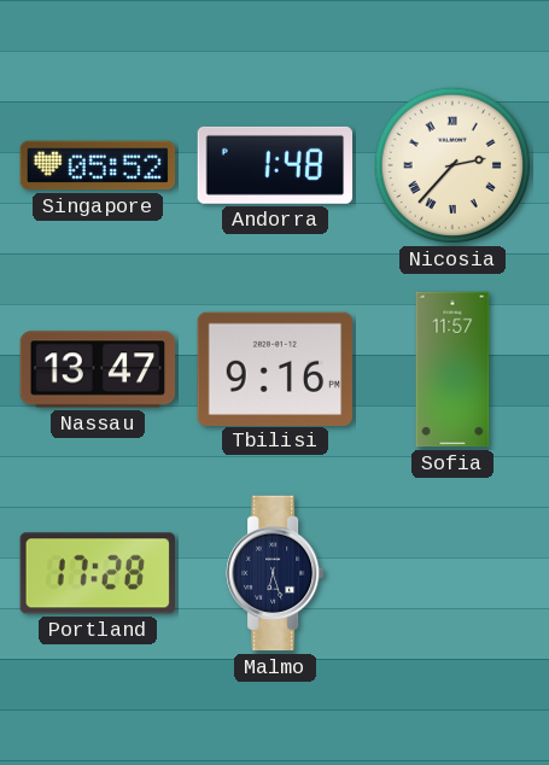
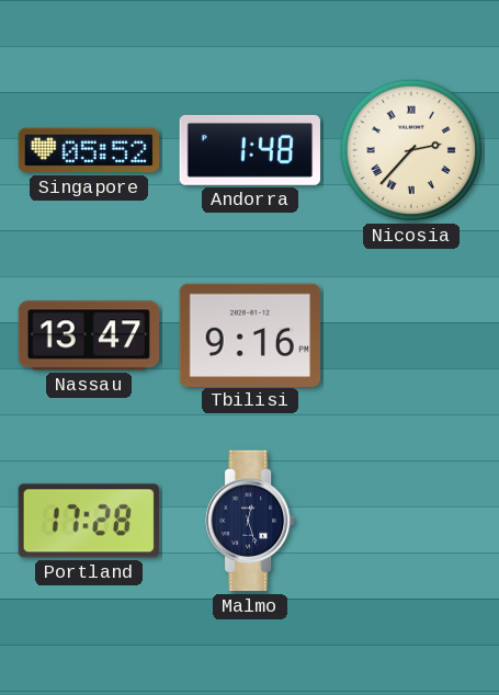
Sofia: 11:57 -> none (452, 369)
Malmo: 6:27 -> 12:27 (250, 521)
